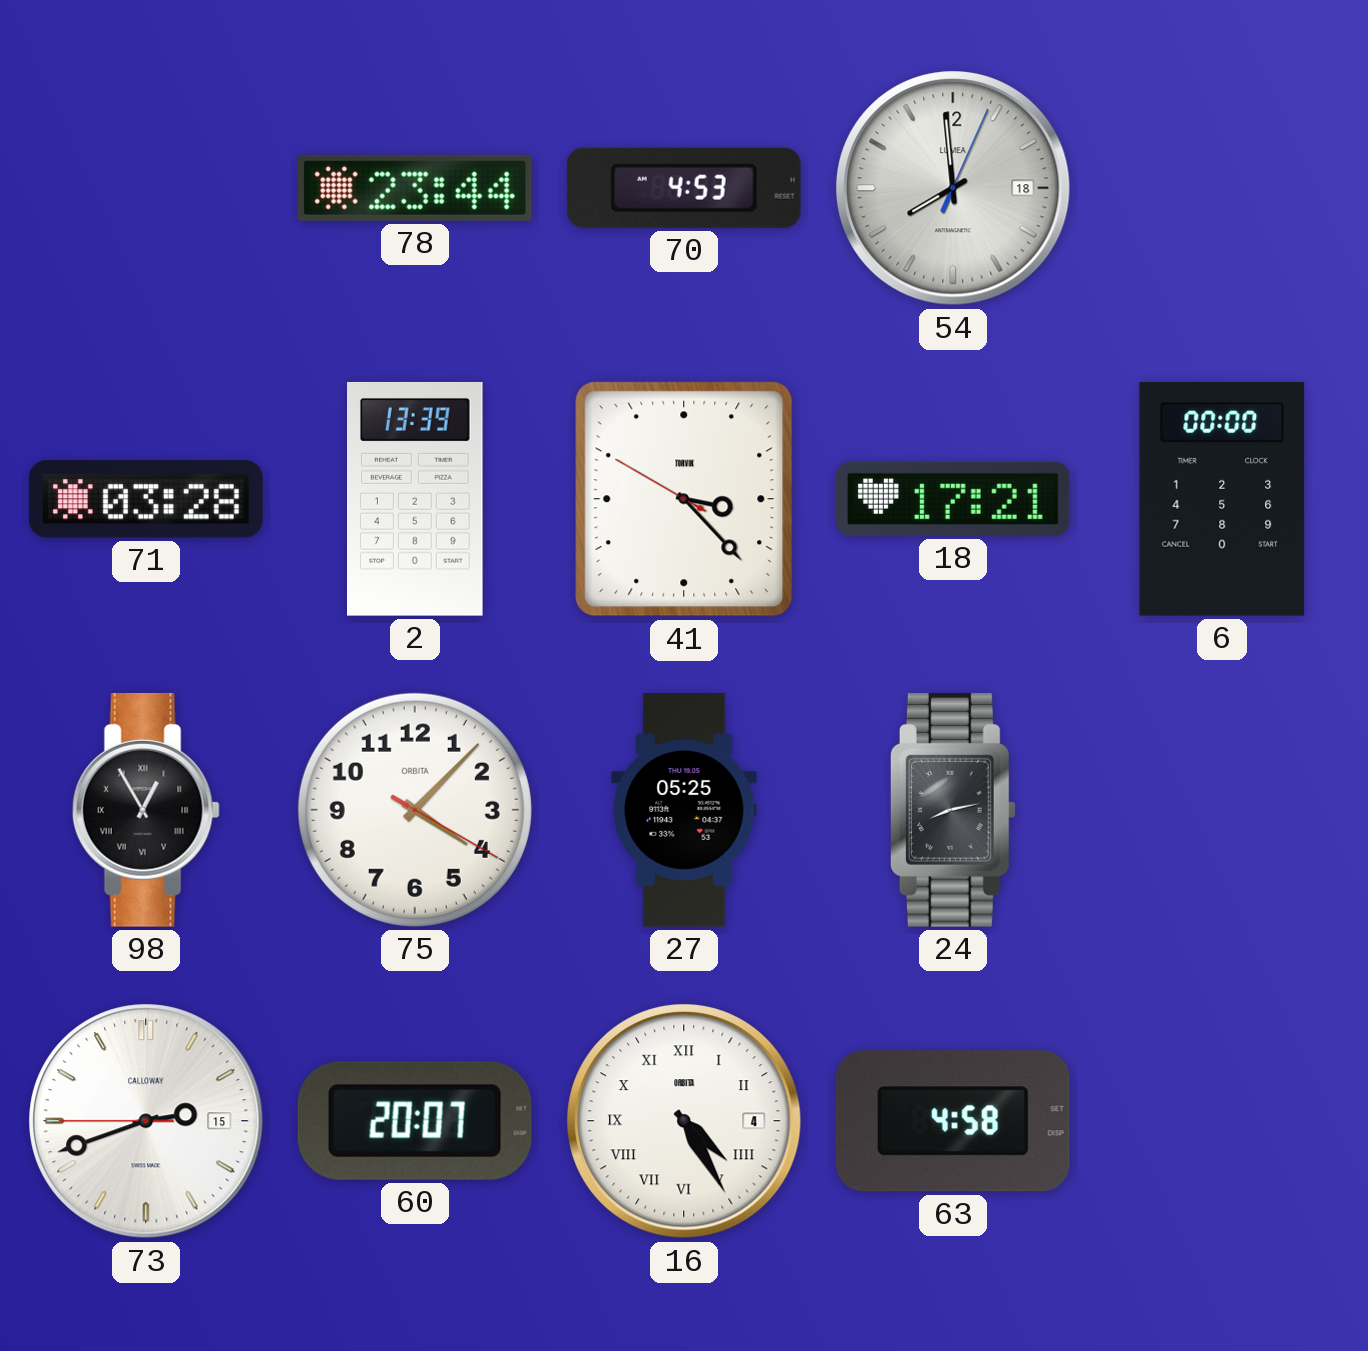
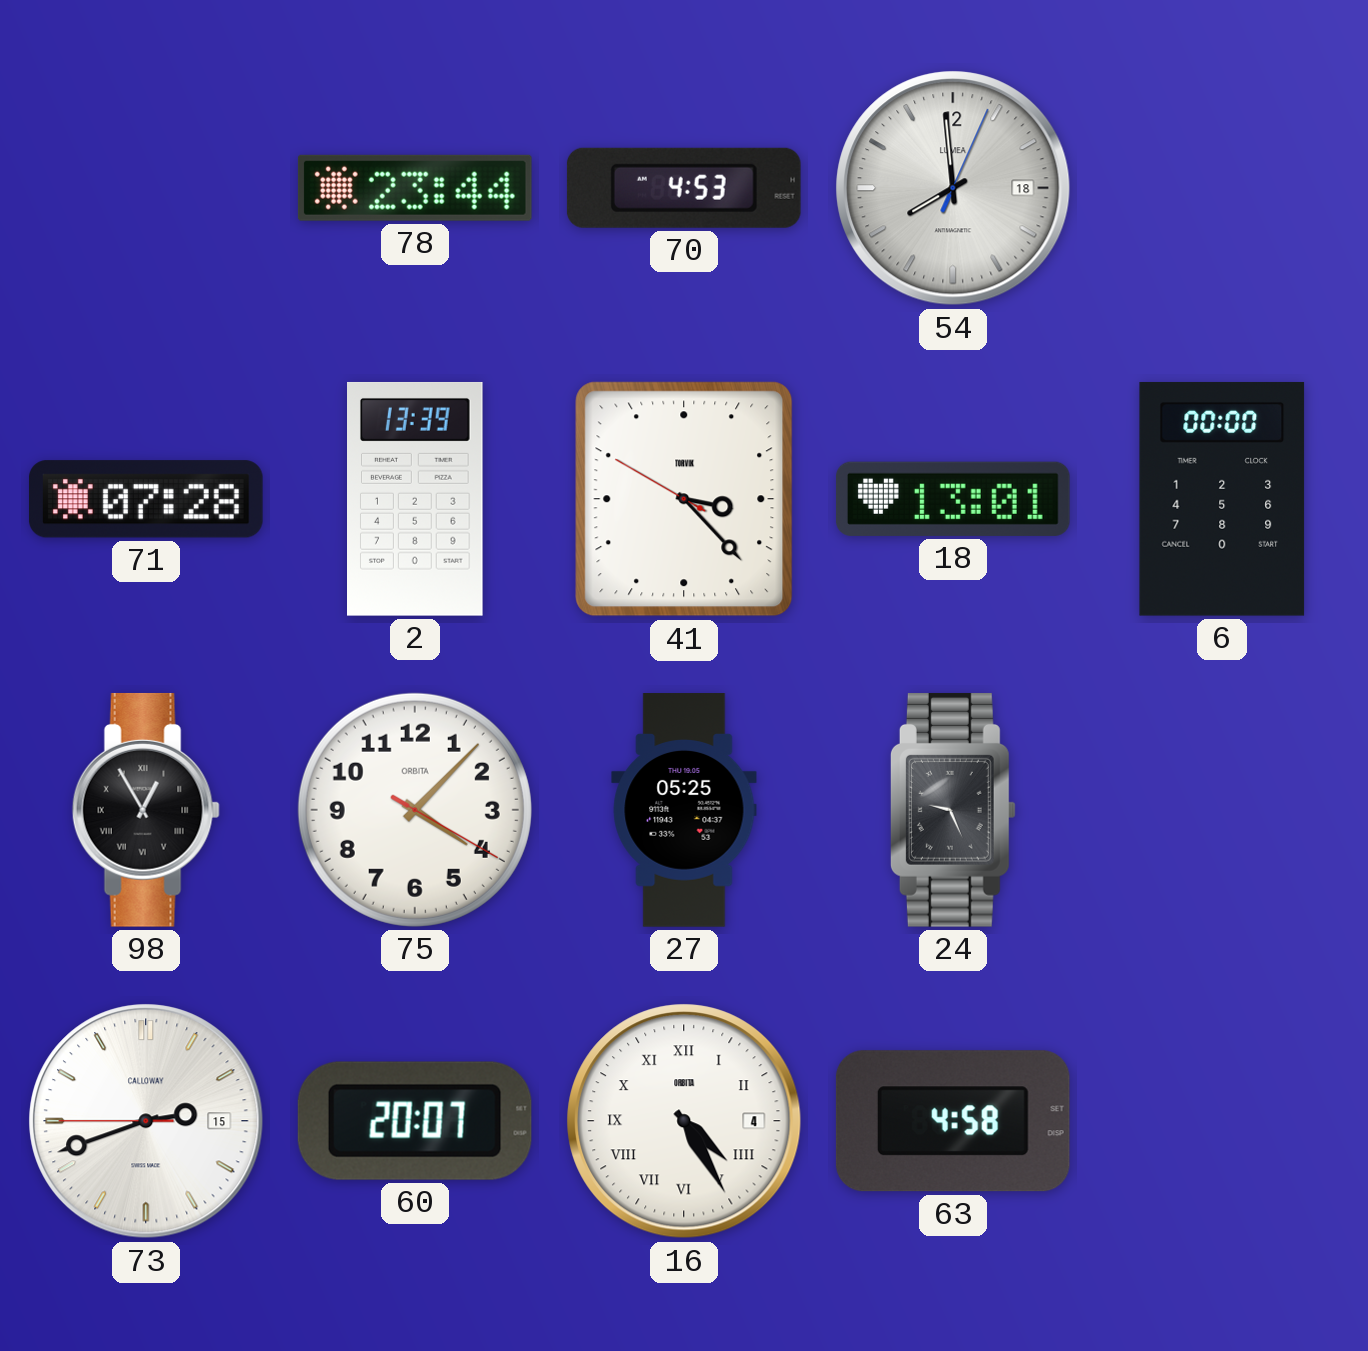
71: 03:28 -> 07:28 (146, 499)
18: 17:21 -> 13:01 (953, 499)
24: 8:13 -> 9:26 (953, 810)
